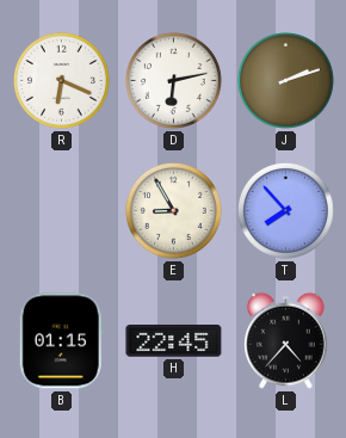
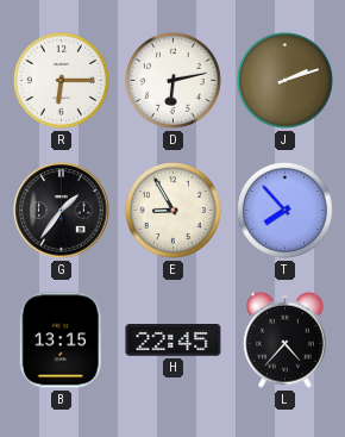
R: 6:19 -> 6:15 (61, 80)
G: none -> 1:36 (62, 211)
B: 01:15 -> 13:15 (61, 341)
